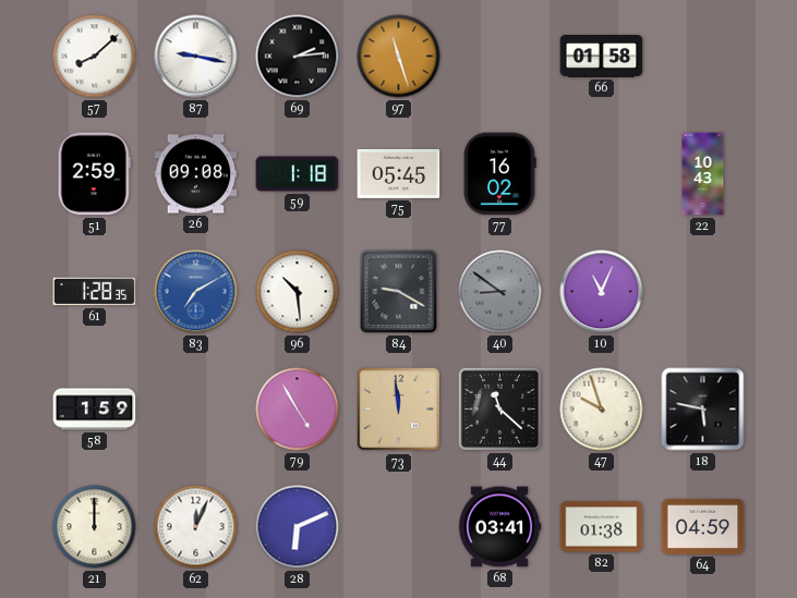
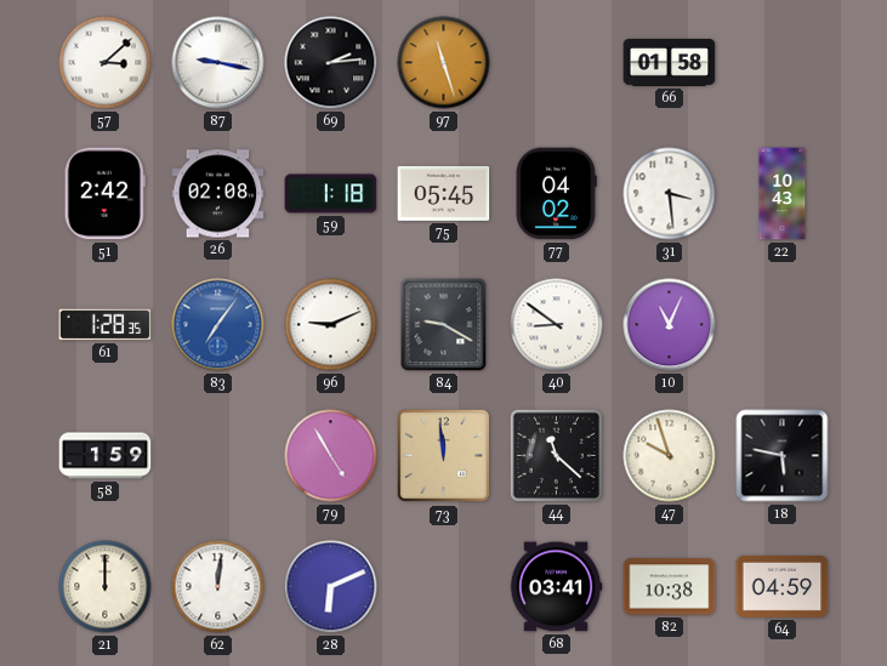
57: 8:08 -> 3:08 (106, 63)
51: 2:59 -> 2:42 (104, 194)
26: 09:08 -> 02:08 (218, 194)
77: 16:02 -> 04:02 (556, 194)
31: none -> 3:29 (670, 194)
83: 7:10 -> 7:06 (218, 325)
96: 10:29 -> 9:11 (331, 325)
40 dial: grey -> white (557, 325)
62: 12:04 -> 12:01 (218, 587)
82: 01:38 -> 10:38 (670, 587)
